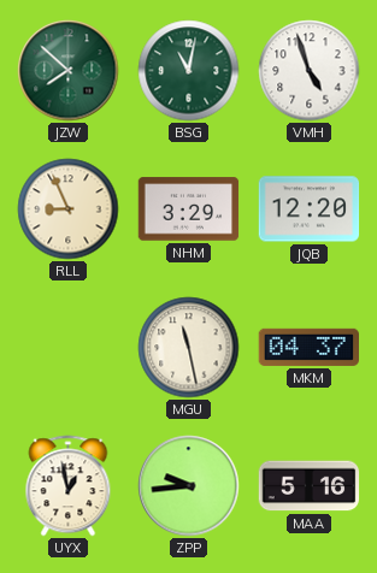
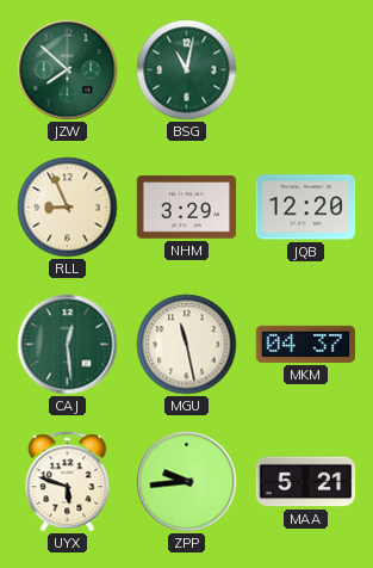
VMH: 4:57 -> none (310, 71)
CAJ: none -> 12:29 (68, 345)
UYX: 12:58 -> 5:48 (68, 482)
MAA: 5:16 -> 5:21 (306, 482)
